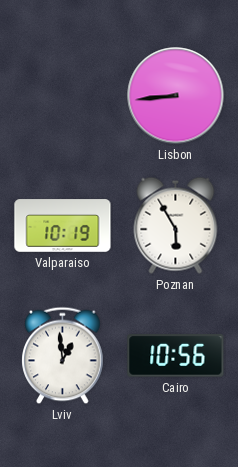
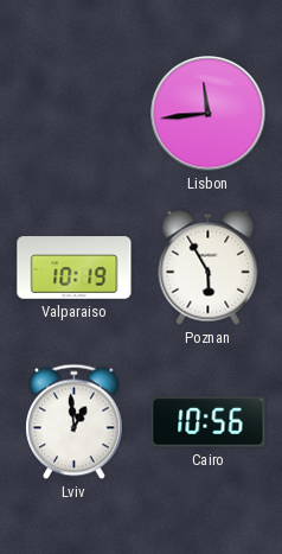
Lisbon: 8:44 -> 11:44 (209, 114)
